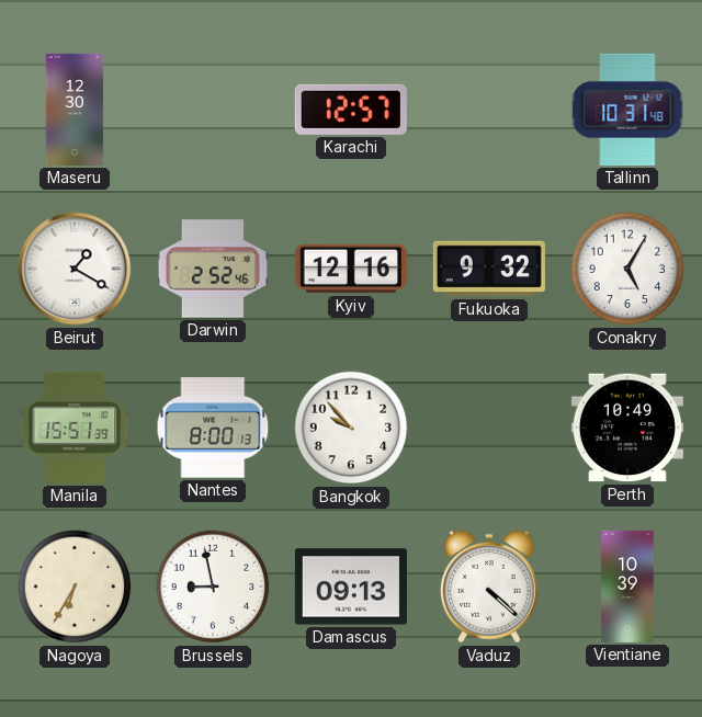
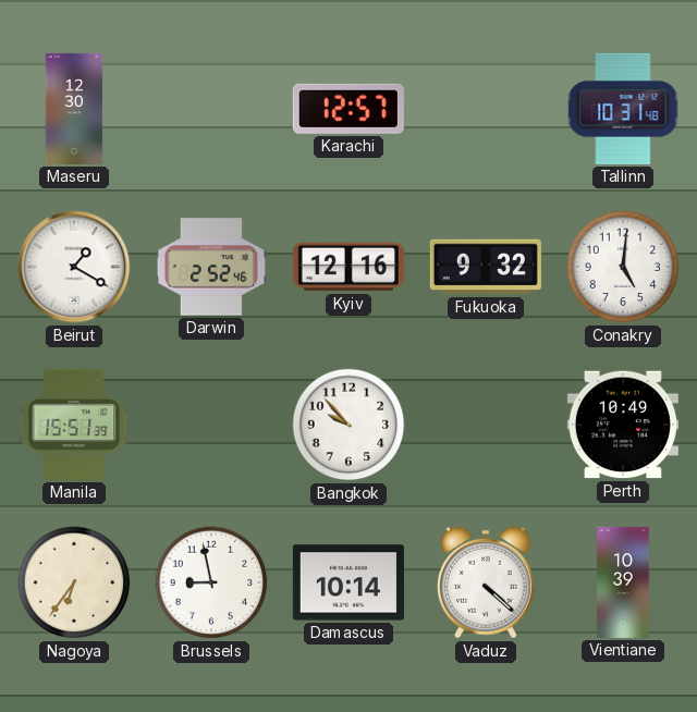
Conakry: 5:05 -> 5:01 (623, 267)
Nantes: 8:00 -> none (213, 428)
Nagoya: 6:35 -> 6:36 (74, 582)
Damascus: 09:13 -> 10:14 (348, 582)
